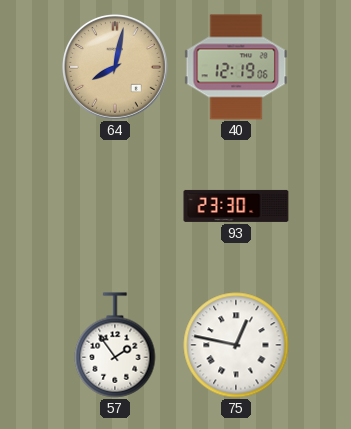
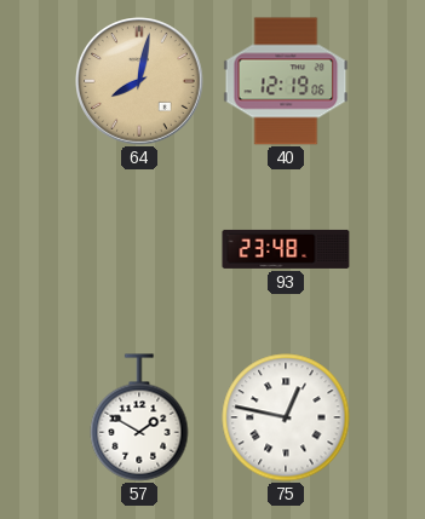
93: 23:30 -> 23:48 (286, 249)
57: 1:54 -> 1:50 (139, 417)
